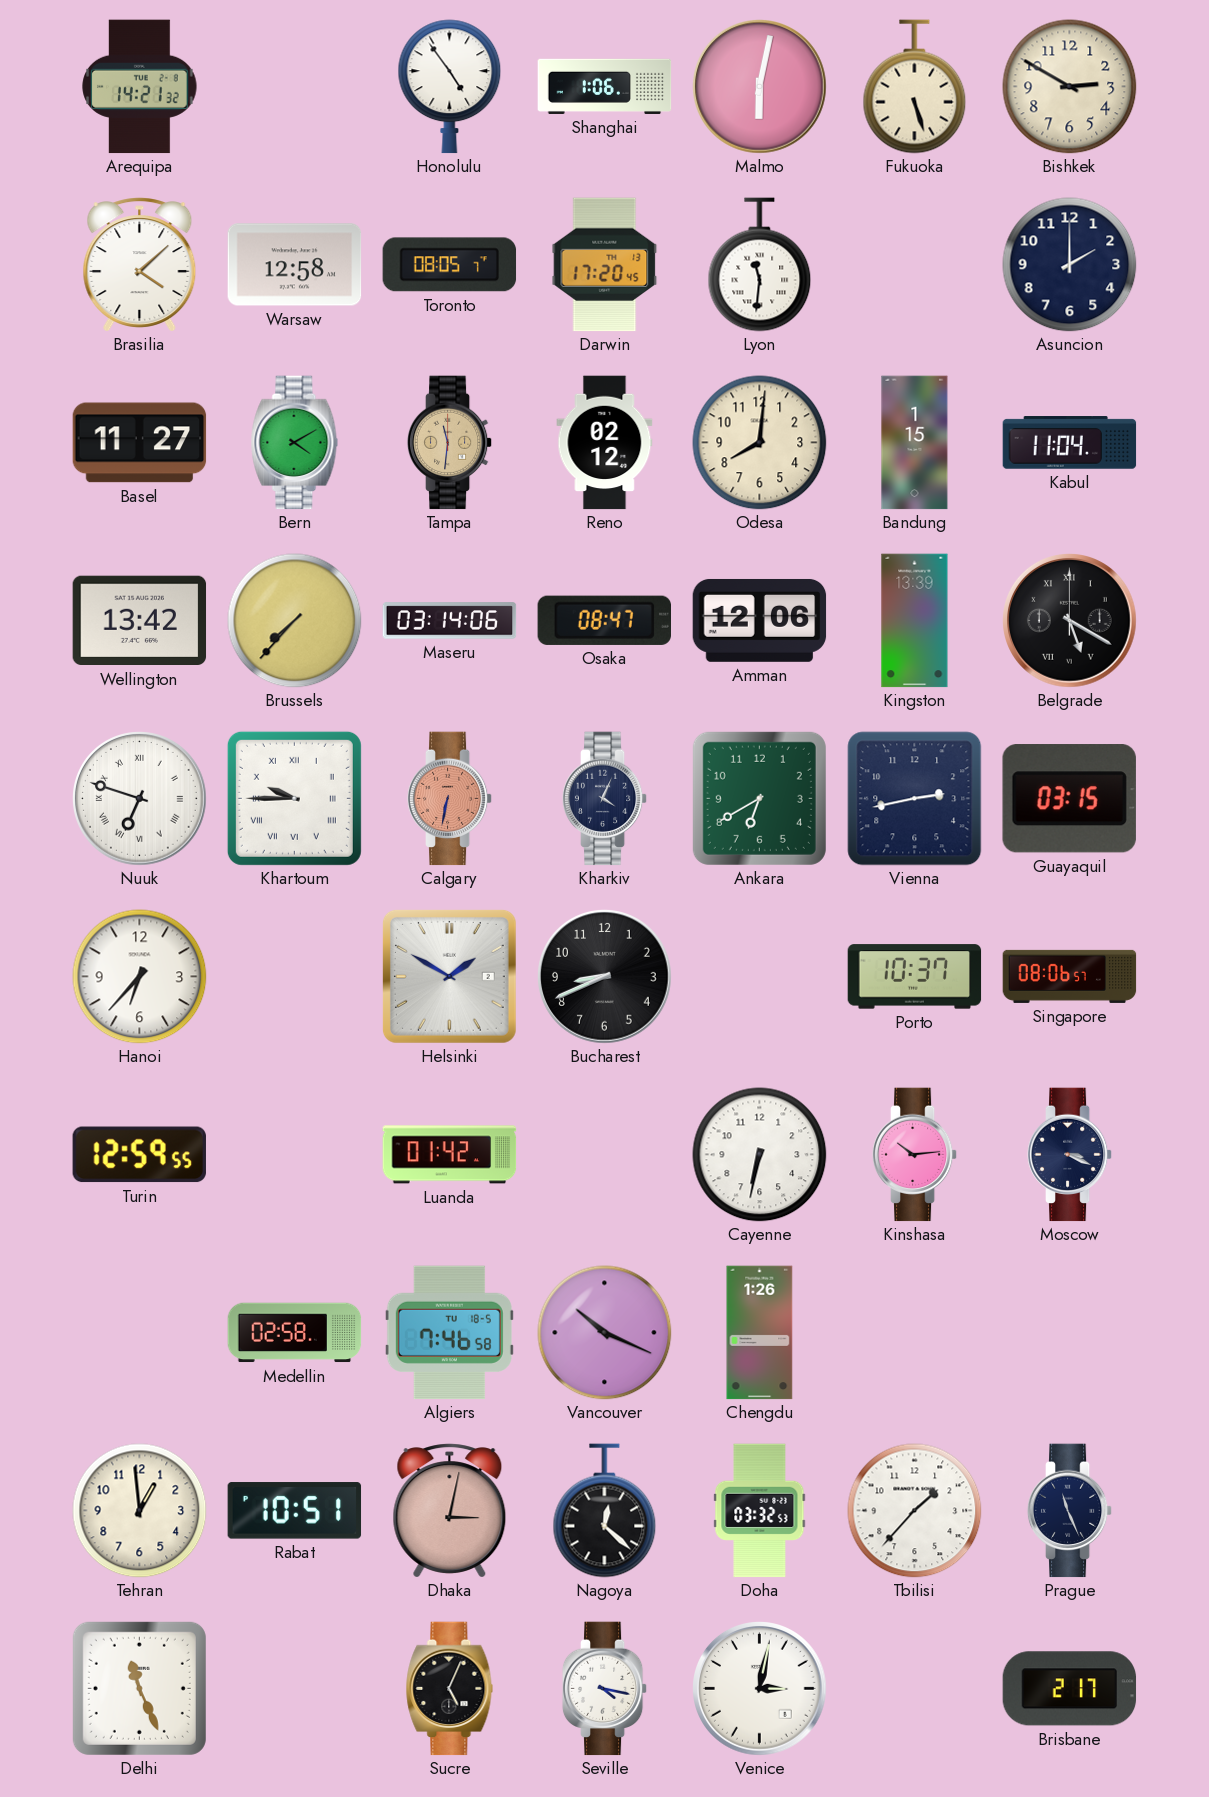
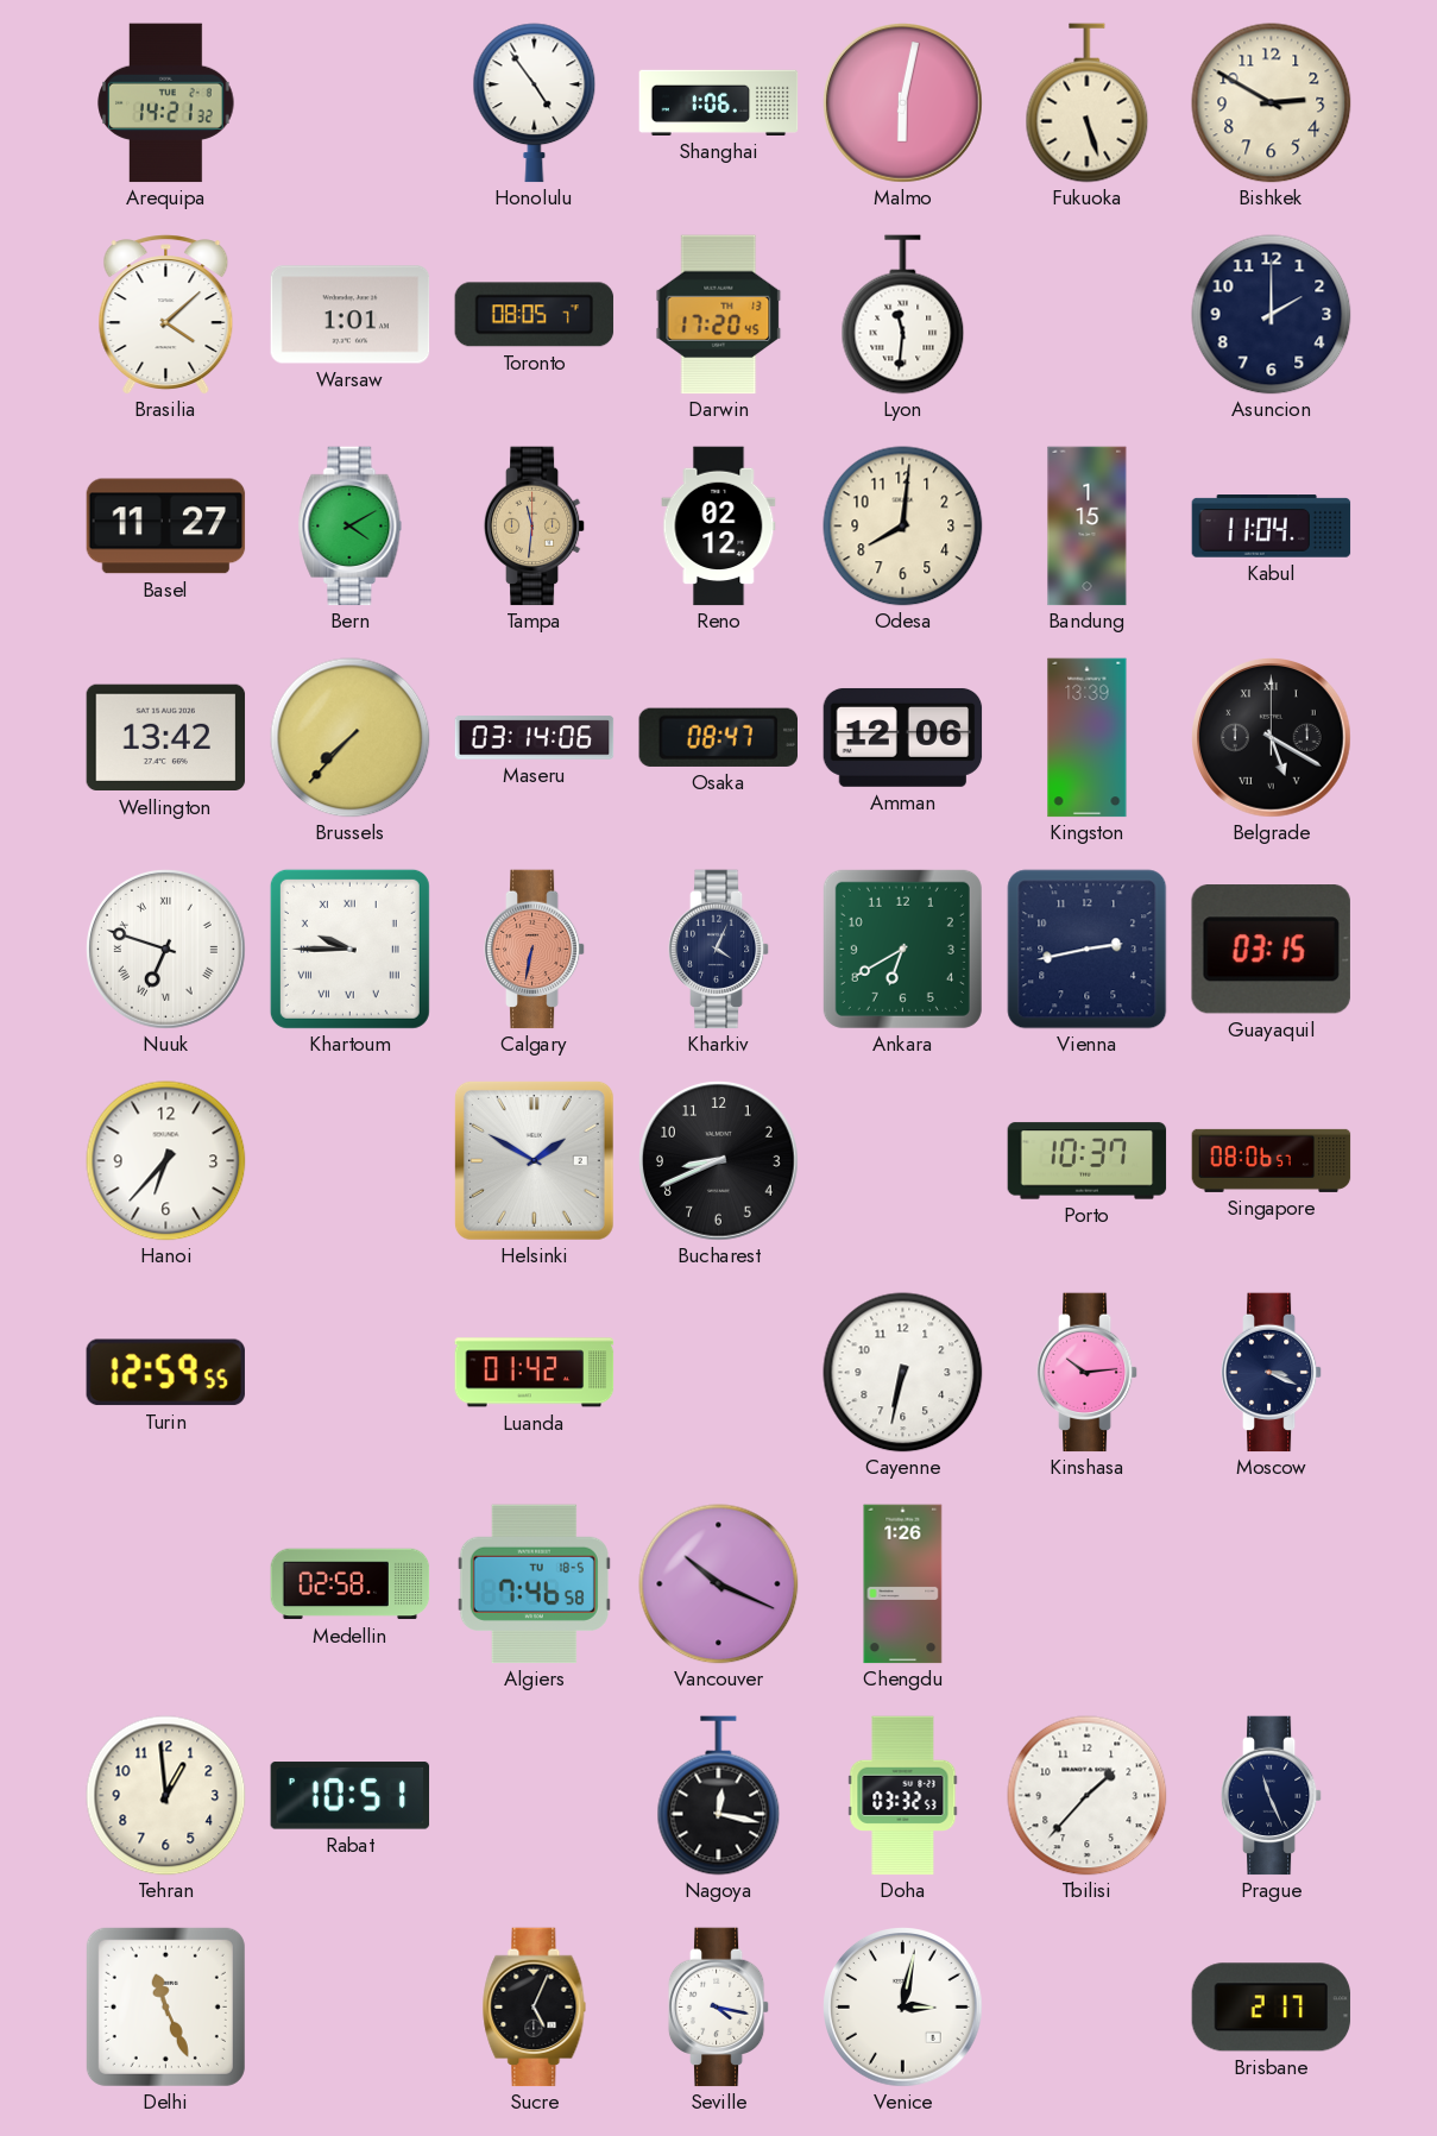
Warsaw: 12:58 -> 1:01 (351, 315)
Dhaka: 3:02 -> none (450, 1511)
Nagoya: 12:22 -> 12:17 (719, 1796)
